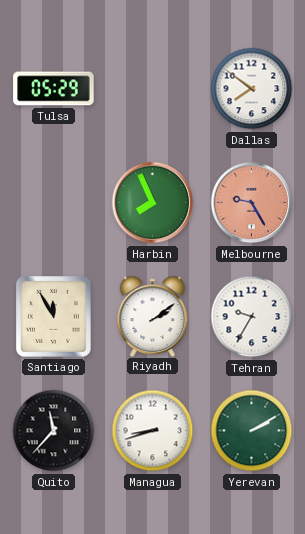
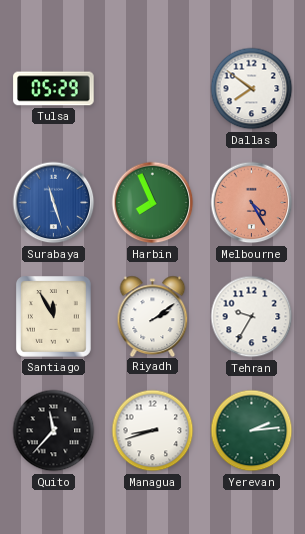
Surabaya: none -> 11:27 (54, 203)
Melbourne: 9:25 -> 4:25 (252, 203)
Yerevan: 2:10 -> 2:14 (252, 431)
